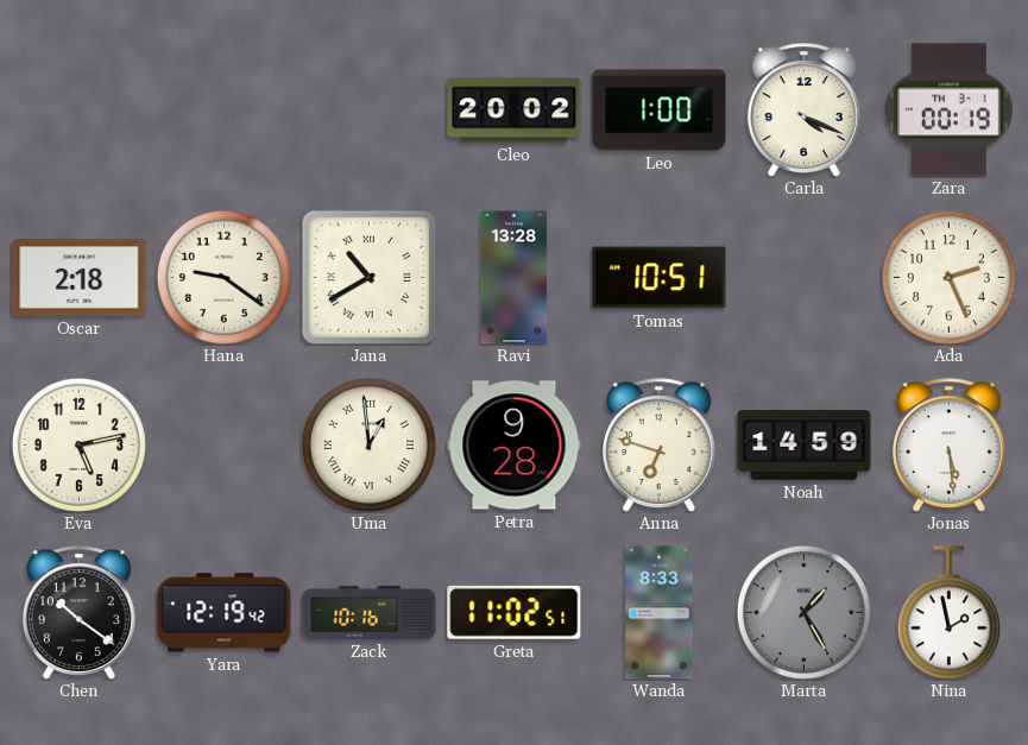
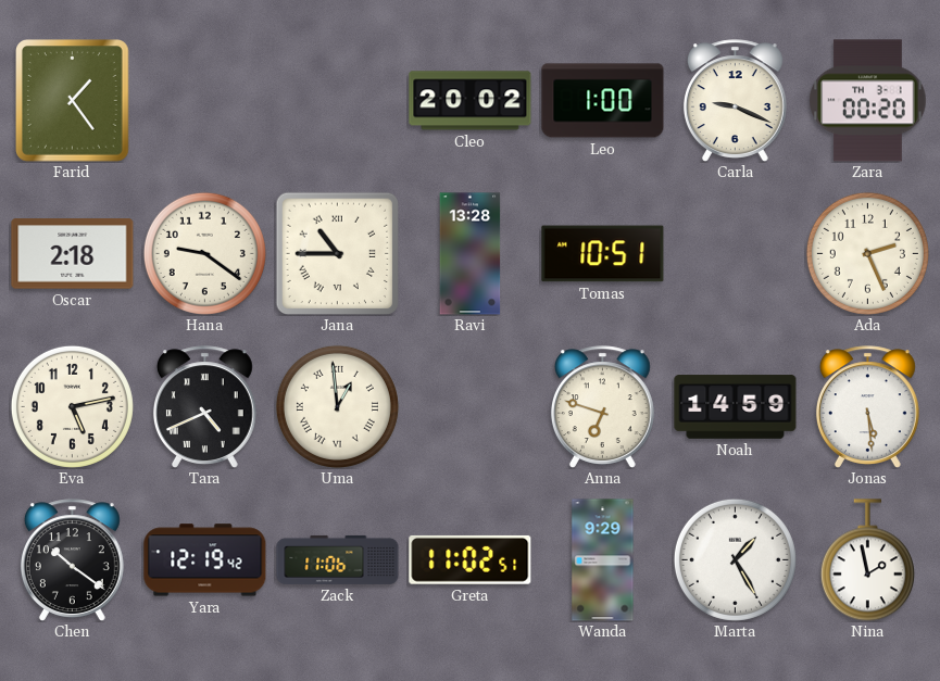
Farid: none -> 1:24 (73, 101)
Carla: 4:19 -> 9:19 (735, 101)
Zara: 00:19 -> 00:20 (868, 101)
Jana: 10:40 -> 10:45 (337, 253)
Tara: none -> 4:41 (204, 407)
Petra: 9:28 -> none (515, 446)
Zack: 10:16 -> 11:06 (338, 559)
Wanda: 8:33 -> 9:29 (603, 560)
Marta dial: grey -> white (735, 559)
